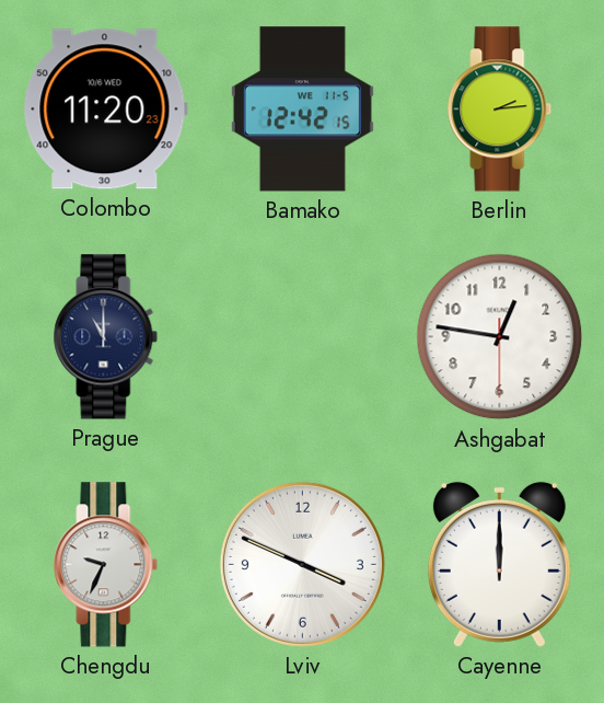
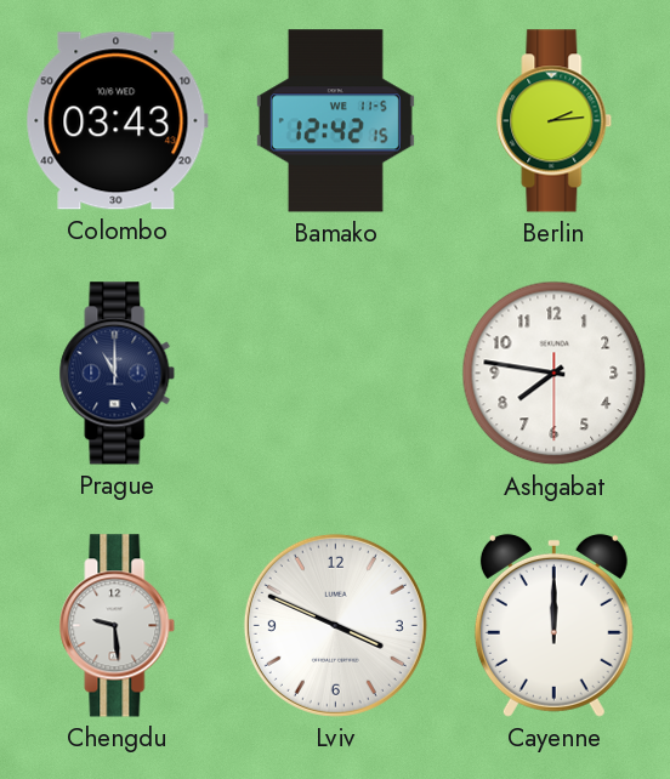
Colombo: 11:20 -> 03:43 (117, 121)
Ashgabat: 12:46 -> 7:46 (555, 374)
Chengdu: 9:34 -> 9:29 (118, 626)
